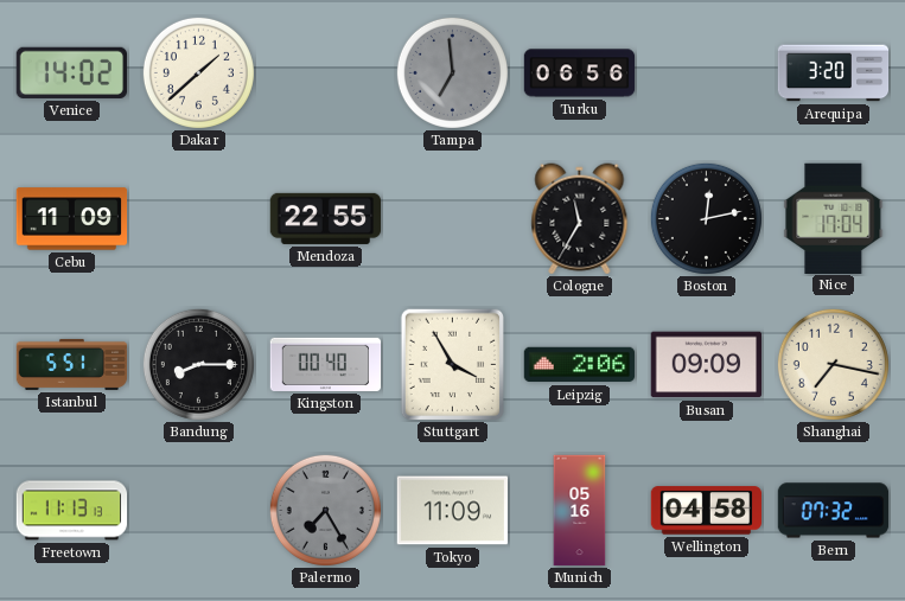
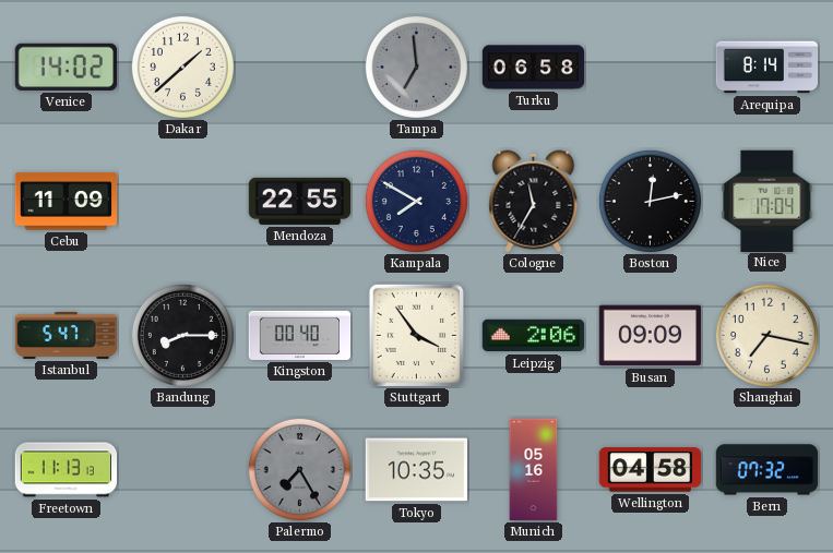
Turku: 06:56 -> 06:58 (534, 68)
Arequipa: 3:20 -> 8:14 (767, 68)
Kampala: none -> 7:50 (416, 201)
Istanbul: 5:51 -> 5:47 (67, 335)
Stuttgart: 3:55 -> 3:54 (416, 336)
Tokyo: 11:09 -> 10:35 (417, 470)
